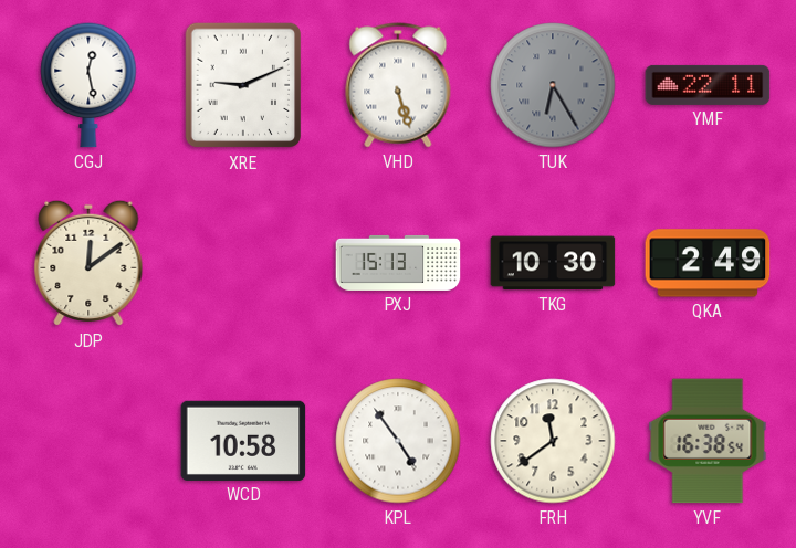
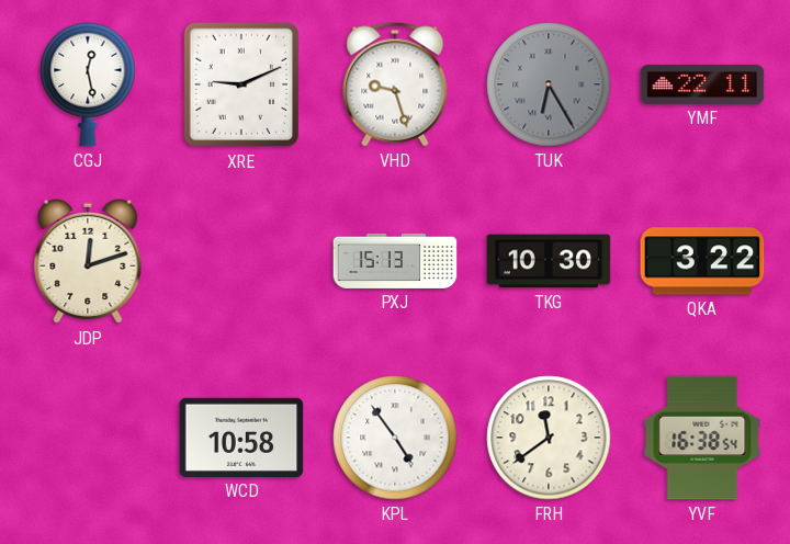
VHD: 5:27 -> 9:27 (395, 84)
JDP: 12:09 -> 12:12 (88, 261)
QKA: 2:49 -> 3:22 (702, 261)
